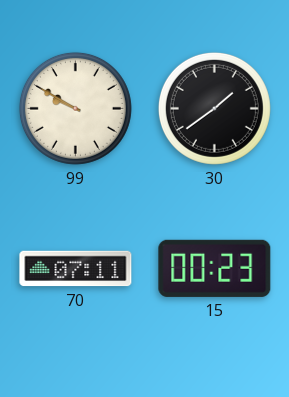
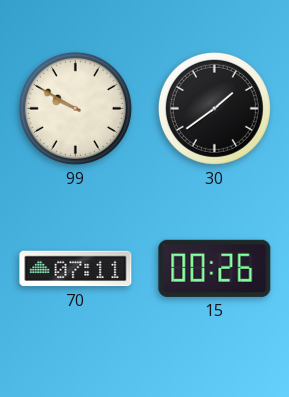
15: 00:23 -> 00:26 (215, 268)
